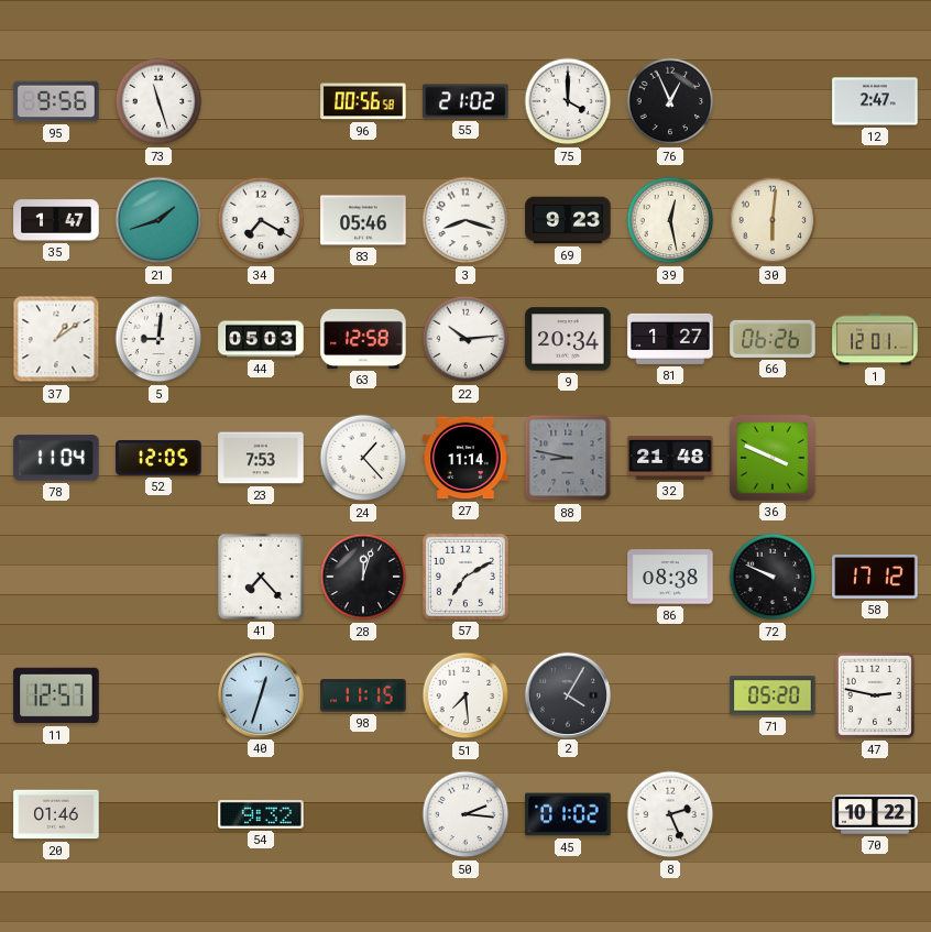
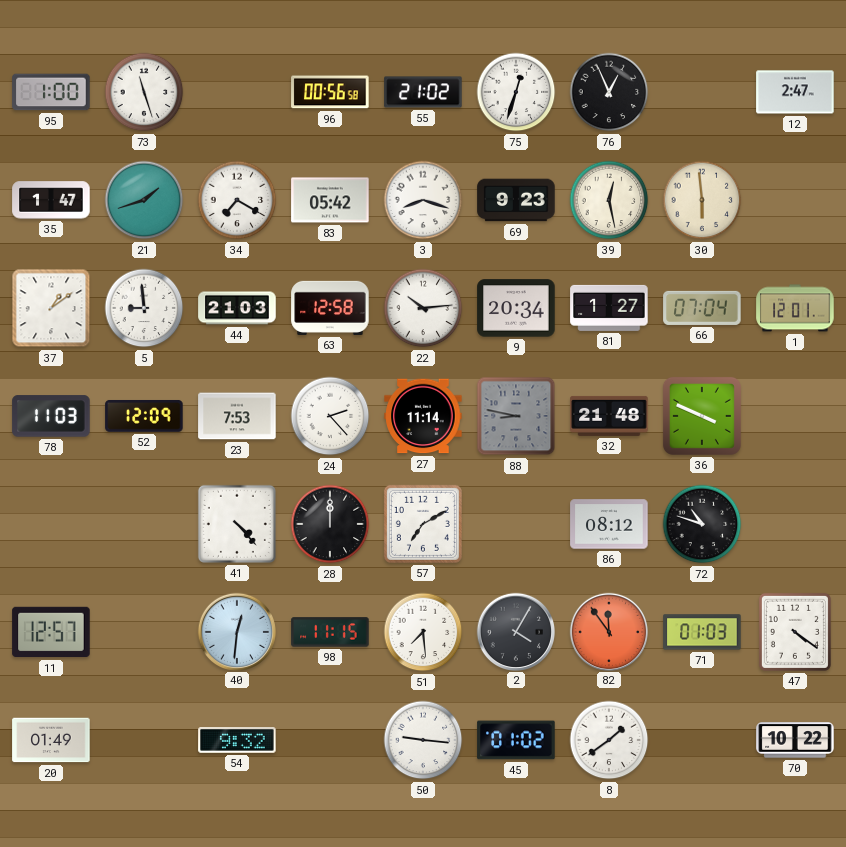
95: 9:56 -> 1:00 (51, 92)
75: 4:00 -> 12:33 (516, 92)
83: 05:46 -> 05:42 (330, 200)
30: 6:01 -> 5:59 (702, 200)
5: 9:01 -> 8:59 (144, 308)
44: 05:03 -> 21:03 (237, 308)
66: 06:26 -> 07:04 (702, 308)
78: 11:04 -> 11:03 (51, 416)
52: 12:05 -> 12:09 (144, 416)
24: 1:23 -> 2:23 (330, 416)
41: 7:23 -> 4:23 (237, 524)
28: 12:03 -> 12:00 (330, 524)
86: 08:38 -> 08:12 (609, 524)
72: 9:49 -> 10:48 (702, 524)
58: 17:12 -> none (875, 578)
40: 12:33 -> 12:31 (236, 631)
82: none -> 11:54 (608, 631)
71: 05:20 -> 01:03 (702, 632)
47: 2:47 -> 4:21 (795, 632)
20: 01:46 -> 01:49 (51, 740)
50: 2:16 -> 9:16 (423, 740)
8: 2:26 -> 1:39 (609, 740)
